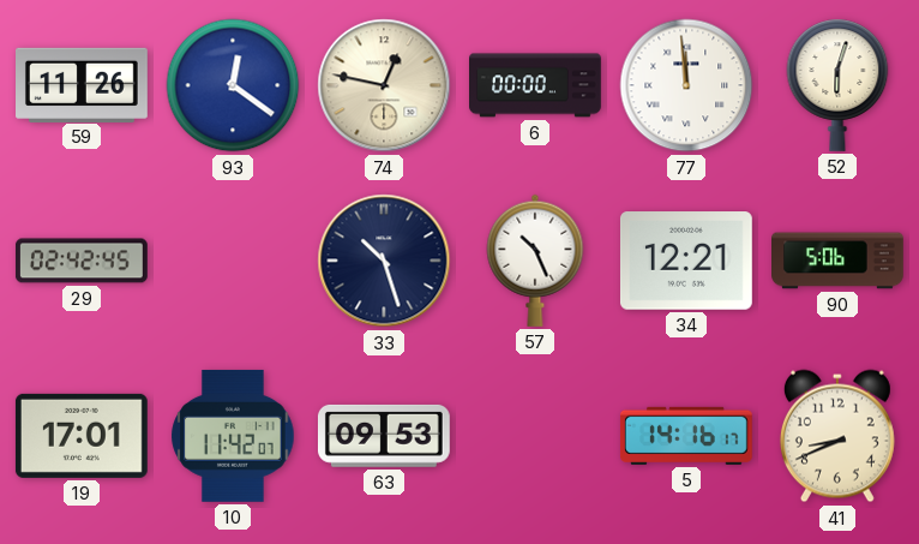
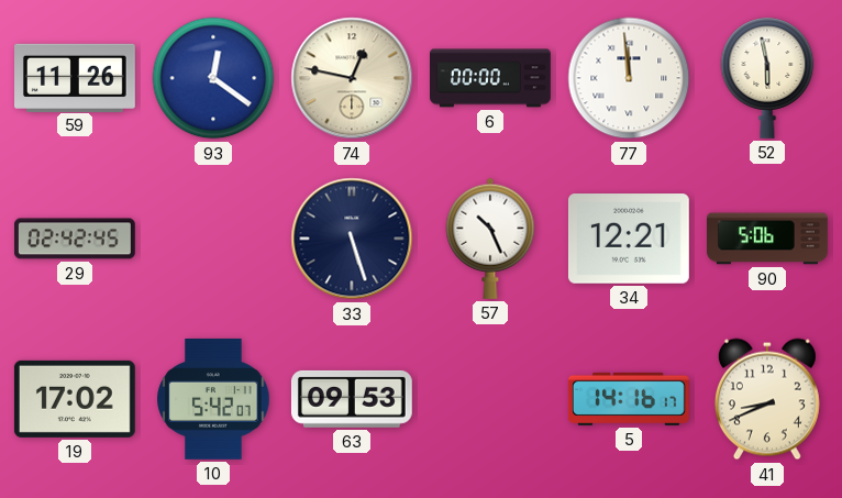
52: 6:03 -> 5:58 (767, 78)
33: 10:27 -> 5:27 (352, 239)
19: 17:01 -> 17:02 (75, 399)
10: 11:42 -> 5:42 (213, 399)
